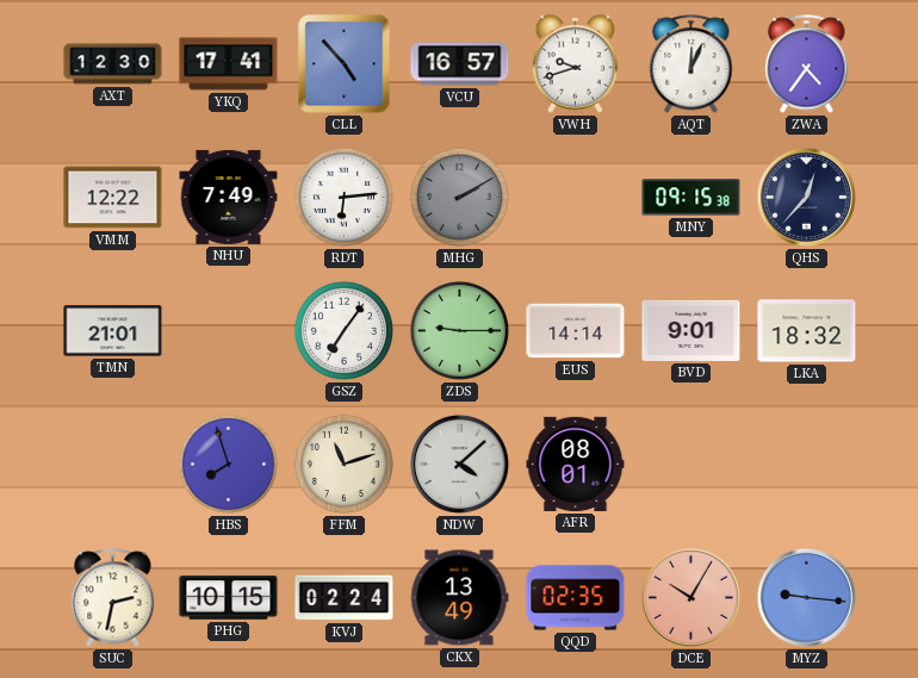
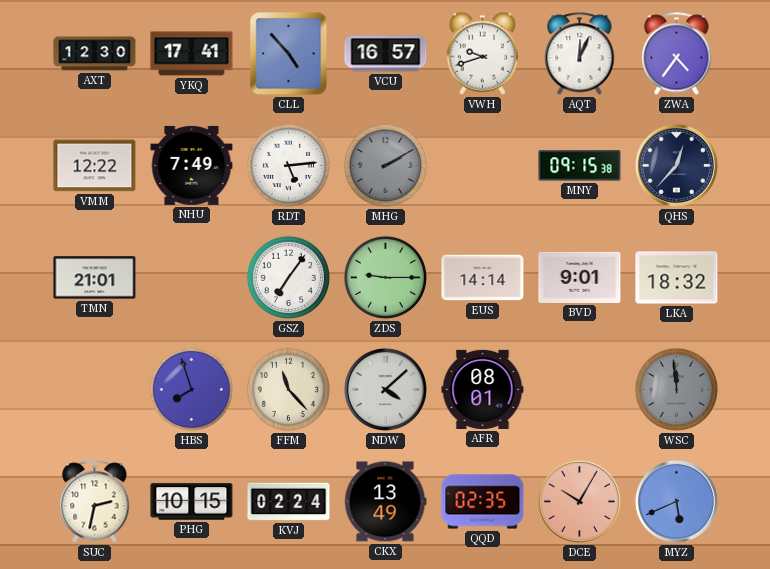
RDT: 6:14 -> 5:14 (288, 165)
FFM: 11:12 -> 11:23 (288, 389)
WSC: none -> 11:59 (676, 389)
MYZ: 9:16 -> 5:41 (676, 501)
